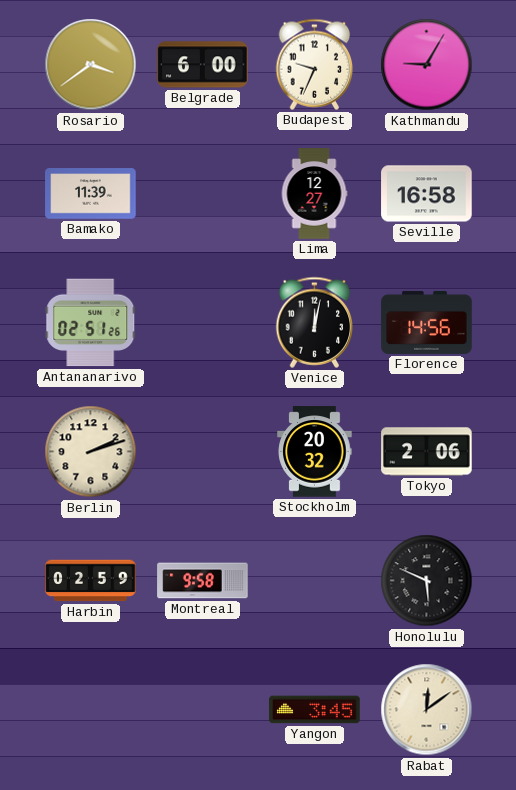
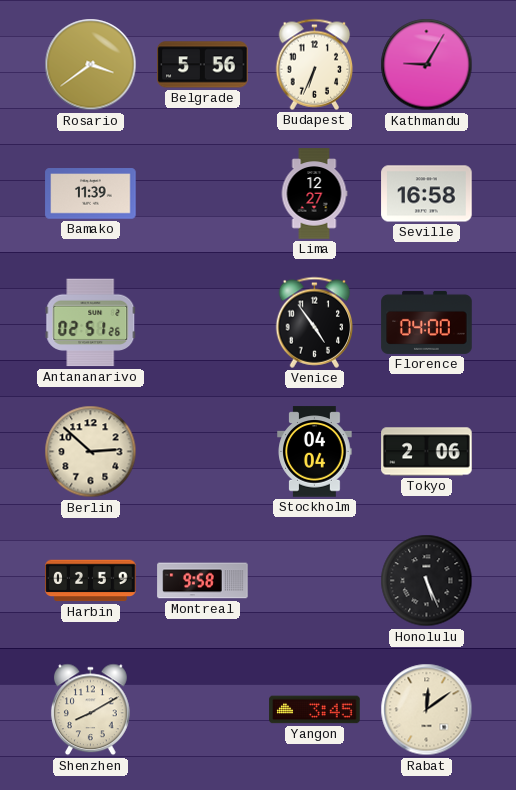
Belgrade: 6:00 -> 5:56 (203, 65)
Budapest: 9:34 -> 6:34 (315, 64)
Venice: 12:02 -> 4:54 (315, 322)
Florence: 14:56 -> 04:00 (427, 322)
Berlin: 2:12 -> 2:52 (91, 452)
Stockholm: 20:32 -> 04:04 (315, 452)
Honolulu: 5:49 -> 5:26 (427, 581)
Shenzhen: none -> 8:10 (90, 710)
